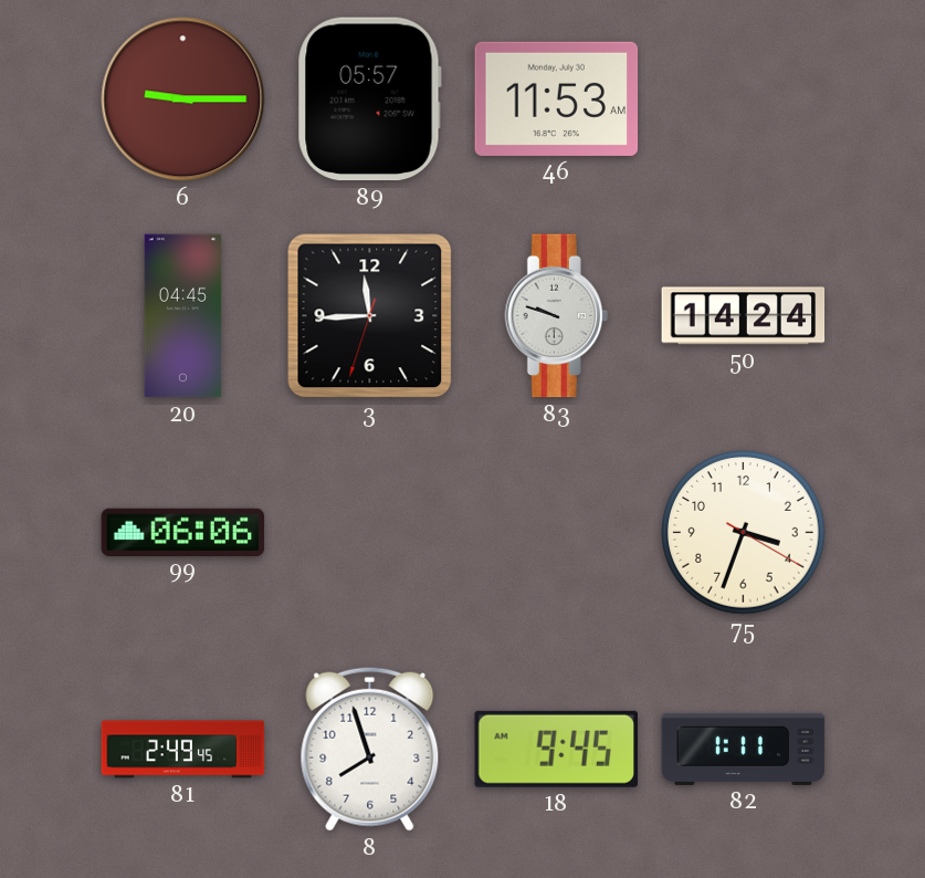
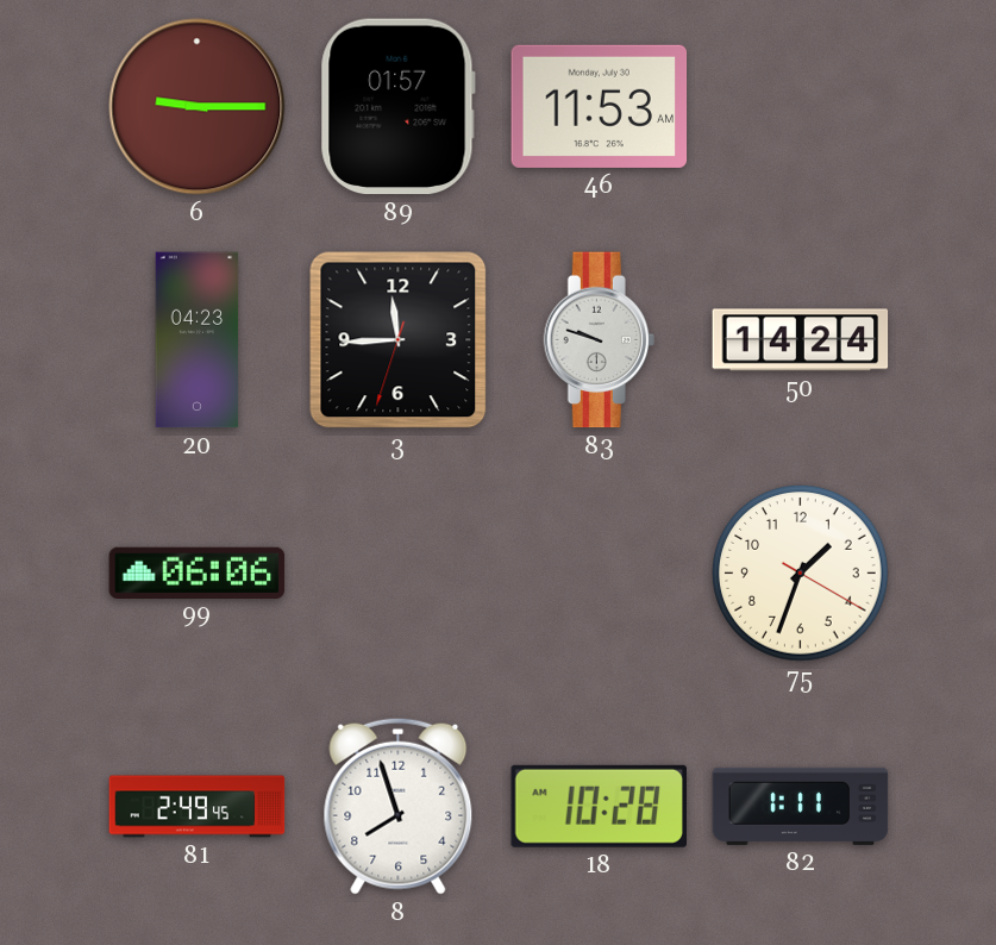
89: 05:57 -> 01:57 (397, 107)
20: 04:45 -> 04:23 (198, 340)
75: 3:33 -> 1:33 (801, 574)
18: 9:45 -> 10:28 (599, 806)
